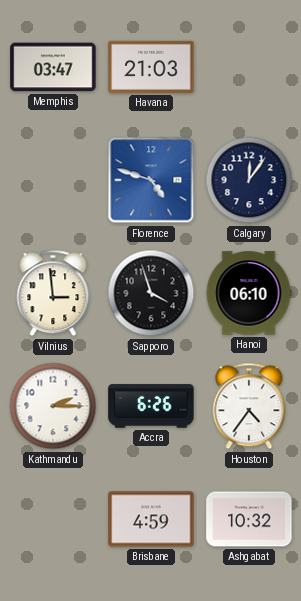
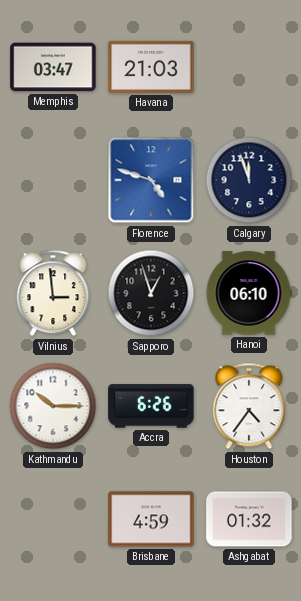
Calgary: 12:06 -> 11:57 (249, 180)
Sapporo: 3:57 -> 12:57 (151, 293)
Kathmandu: 2:15 -> 10:15 (53, 406)
Ashgabat: 10:32 -> 01:32 (249, 519)
